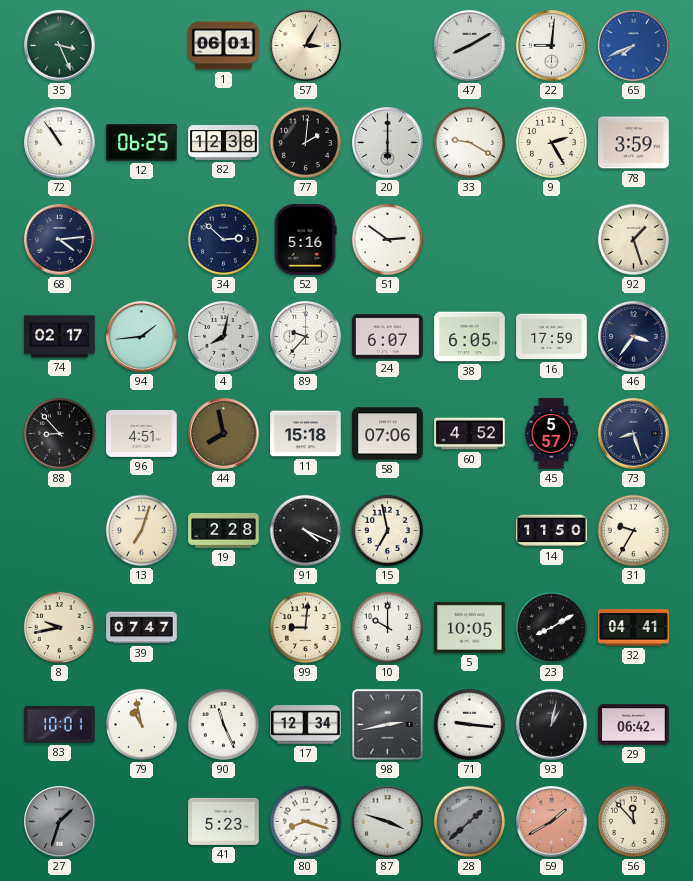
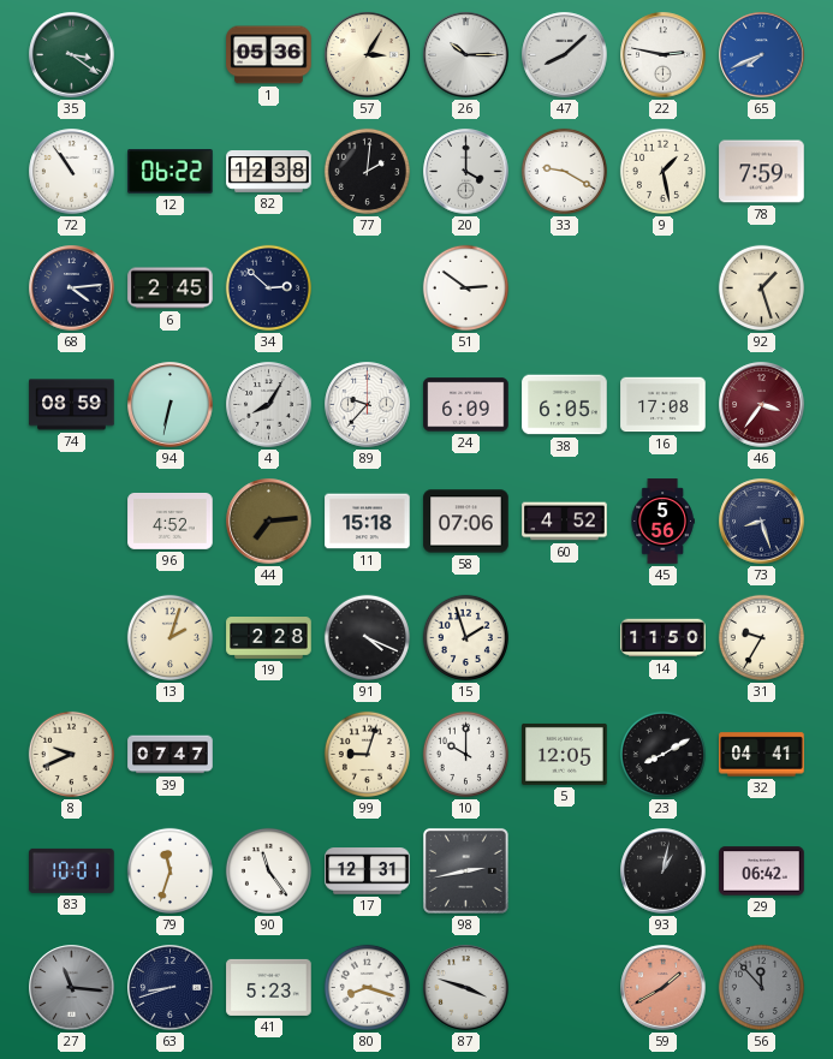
35: 3:26 -> 3:21 (72, 55)
1: 06:01 -> 05:36 (269, 55)
26: none -> 10:15 (466, 55)
47: 8:10 -> 8:08 (565, 55)
22: 9:01 -> 2:47 (664, 55)
12: 06:25 -> 06:22 (171, 172)
20: 6:00 -> 4:00 (466, 172)
9: 2:25 -> 1:28 (662, 171)
78: 3:59 -> 7:59 (762, 172)
6: none -> 2:45 (171, 288)
52: 5:16 -> none (305, 240)
74: 02:17 -> 08:59 (72, 405)
94: 1:44 -> 6:32 (171, 405)
4: 8:02 -> 8:05 (269, 405)
24: 6:07 -> 6:09 (466, 405)
16: 17:59 -> 17:08 (664, 405)
46 dial: navy -> burgundy (762, 405)
88: 8:53 -> none (59, 433)
96: 4:51 -> 4:52 (171, 520)
44: 7:58 -> 7:14 (269, 522)
45: 5:57 -> 5:56 (662, 522)
13: 7:03 -> 2:03 (169, 637)
15: 6:58 -> 1:57 (465, 637)
8: 9:43 -> 9:41 (71, 754)
99: 9:01 -> 9:03 (367, 754)
5: 10:05 -> 12:05 (565, 754)
79: 10:58 -> 11:33 (169, 870)
90: 11:26 -> 11:24 (268, 870)
17: 12:34 -> 12:31 (368, 871)
71: 9:16 -> none (469, 724)
27: 1:33 -> 11:16 (72, 988)
63: none -> 8:42 (171, 988)
28: 1:38 -> none (469, 821)
56 dial: cream -> grey (761, 987)
